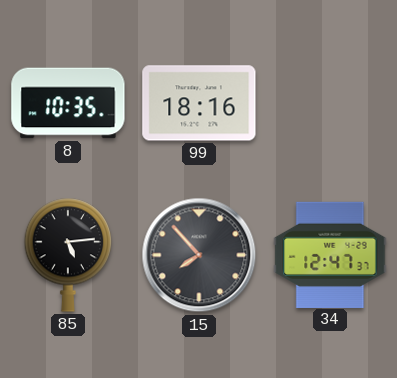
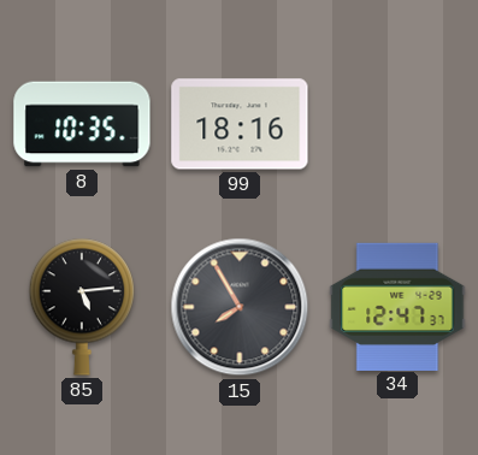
15: 7:53 -> 7:55 (240, 307)
